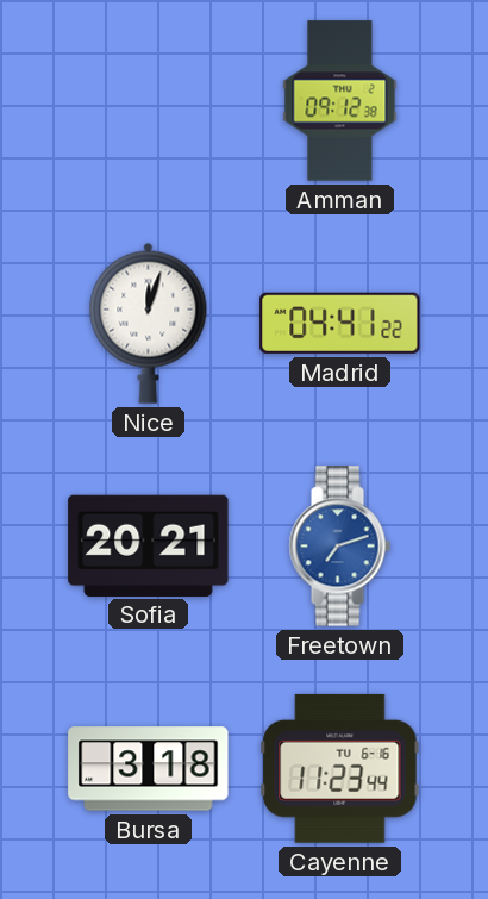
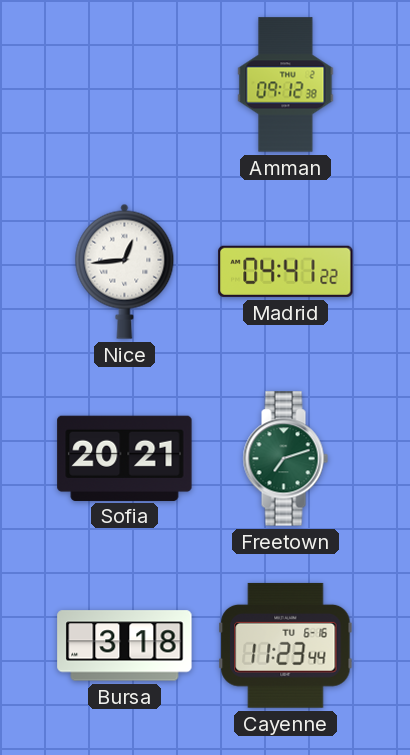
Nice: 12:03 -> 12:44 (125, 271)
Freetown dial: blue -> green (285, 459)
